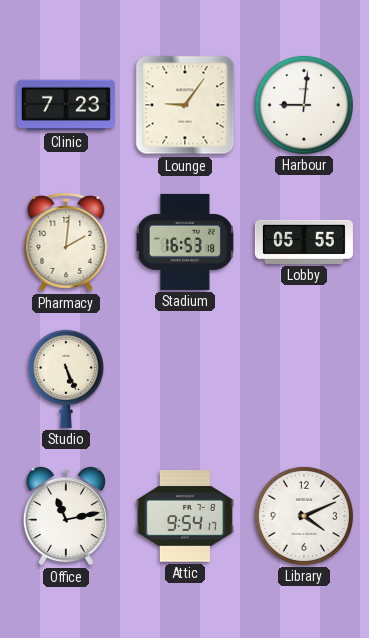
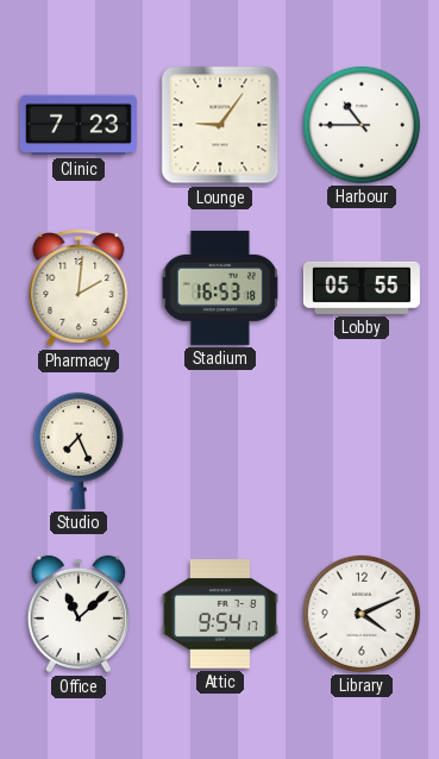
Harbour: 9:01 -> 10:45 (362, 125)
Studio: 5:26 -> 7:26 (79, 451)
Office: 11:13 -> 11:08 (79, 614)
